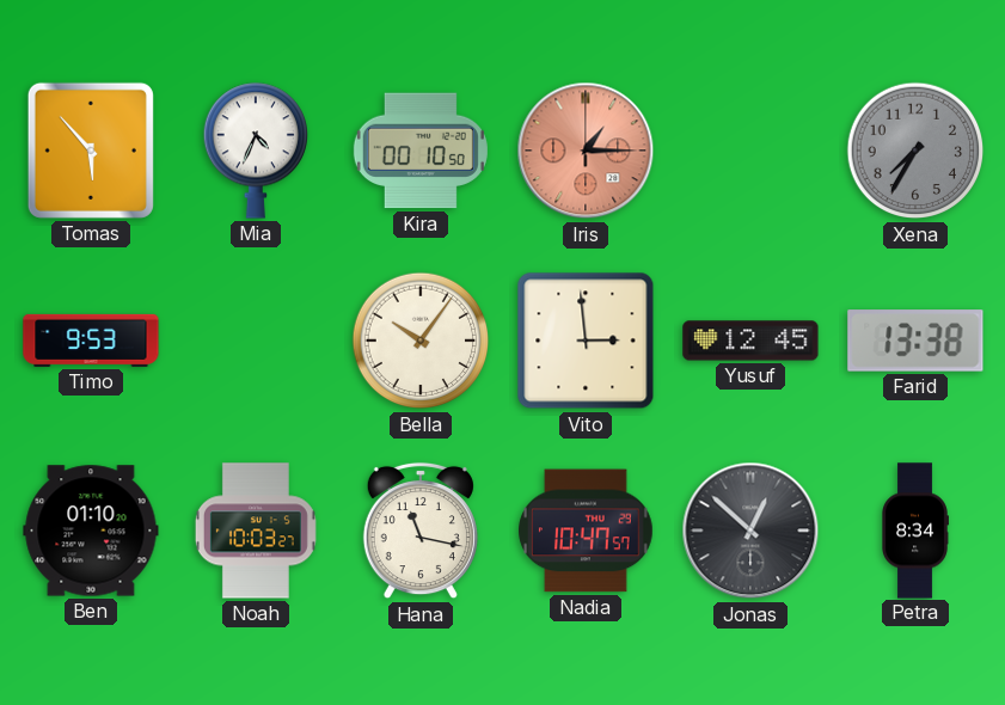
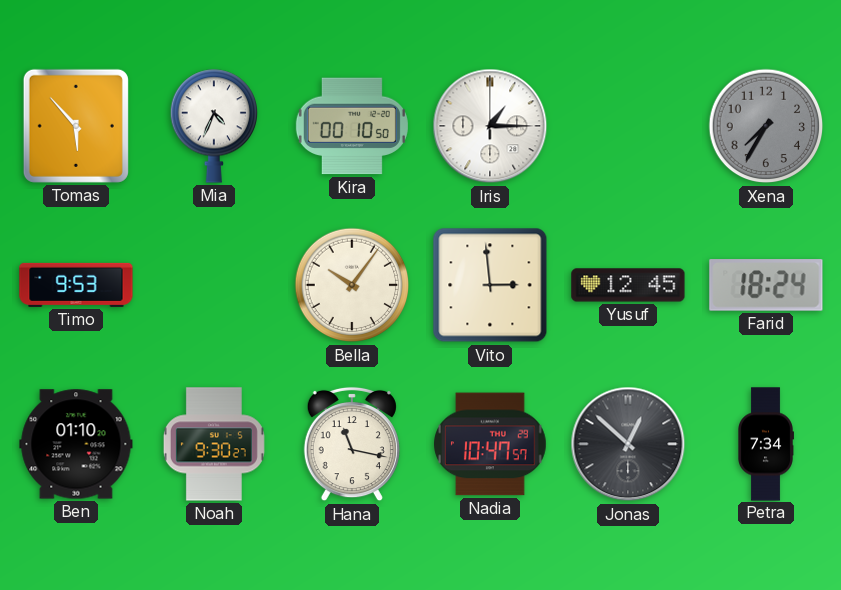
Iris dial: salmon -> white (490, 126)
Farid: 13:38 -> 18:24 (766, 285)
Noah: 10:03 -> 9:30 (214, 444)
Petra: 8:34 -> 7:34 (766, 444)
